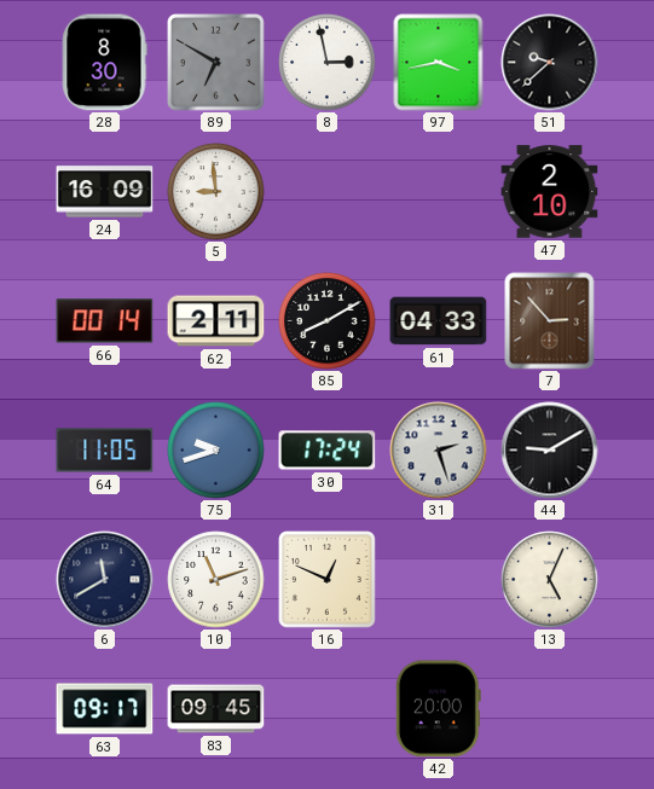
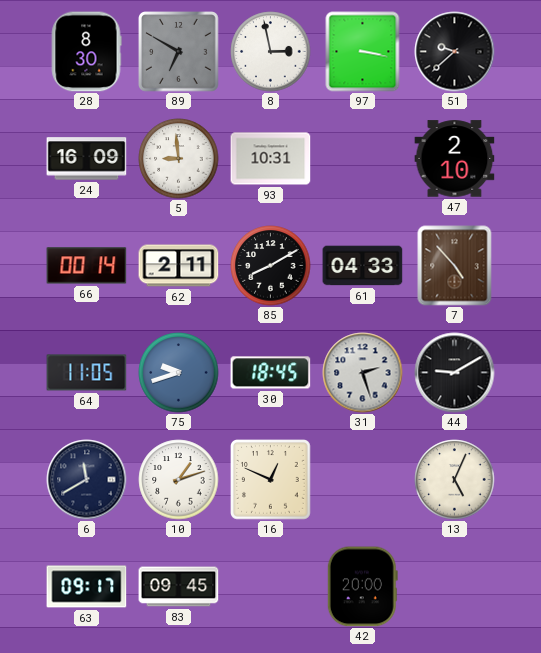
97: 3:43 -> 3:17 (363, 52)
93: none -> 10:31 (271, 159)
7: 2:53 -> 4:53 (455, 266)
30: 17:24 -> 18:45 (271, 373)
10: 11:12 -> 1:12 (179, 480)
